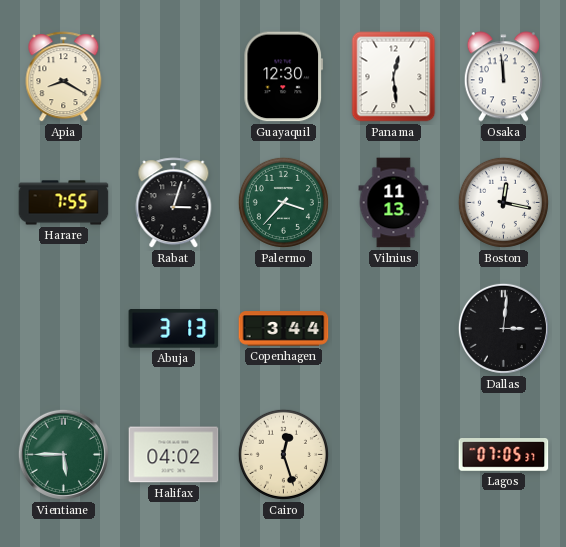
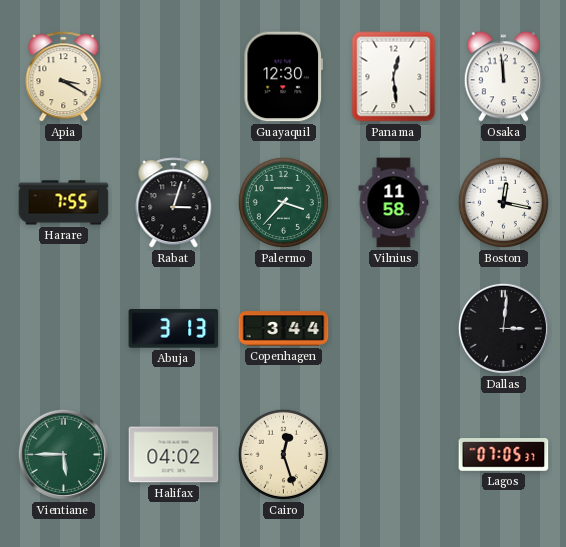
Apia: 8:20 -> 3:20 (64, 77)
Vilnius: 11:13 -> 11:58 (394, 203)
